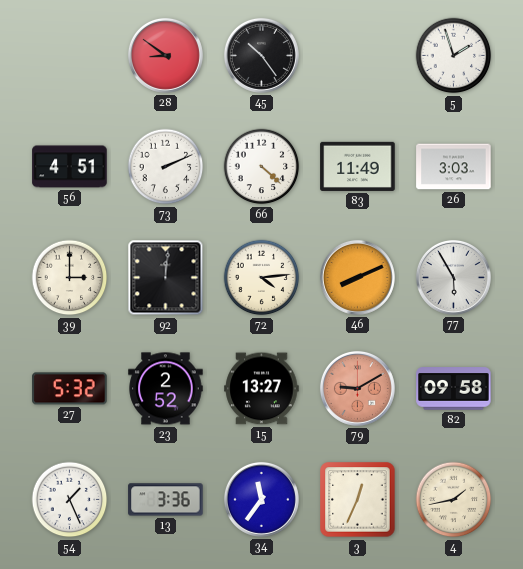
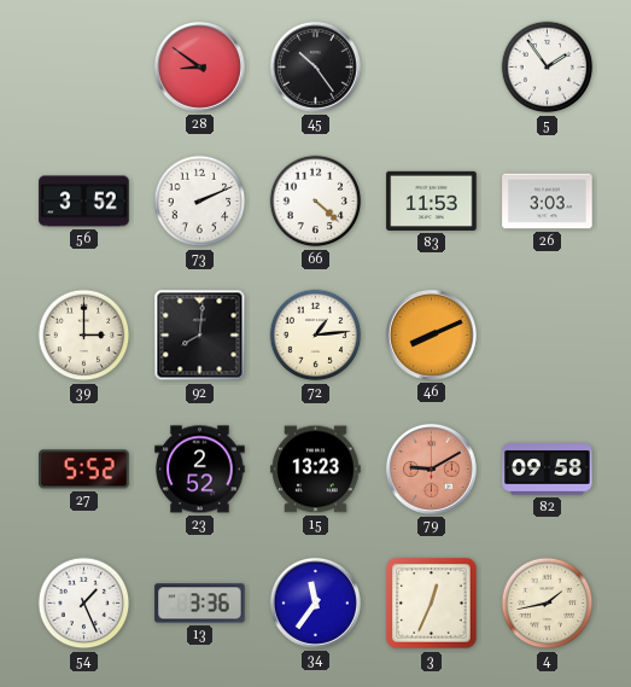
5: 1:57 -> 1:54 (548, 68)
56: 4:51 -> 3:52 (84, 202)
83: 11:49 -> 11:53 (432, 200)
92: 12:01 -> 8:01 (200, 336)
72: 4:14 -> 1:14 (316, 336)
77: 5:55 -> none (453, 277)
27: 5:32 -> 5:52 (84, 470)
15: 13:27 -> 13:23 (316, 470)
